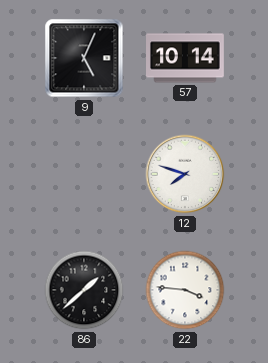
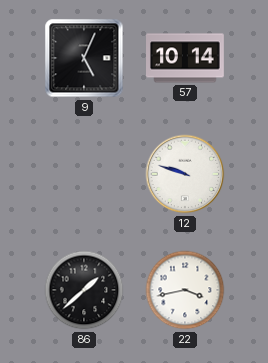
12: 7:48 -> 9:48 (185, 174)
22: 3:46 -> 3:43 (185, 290)
